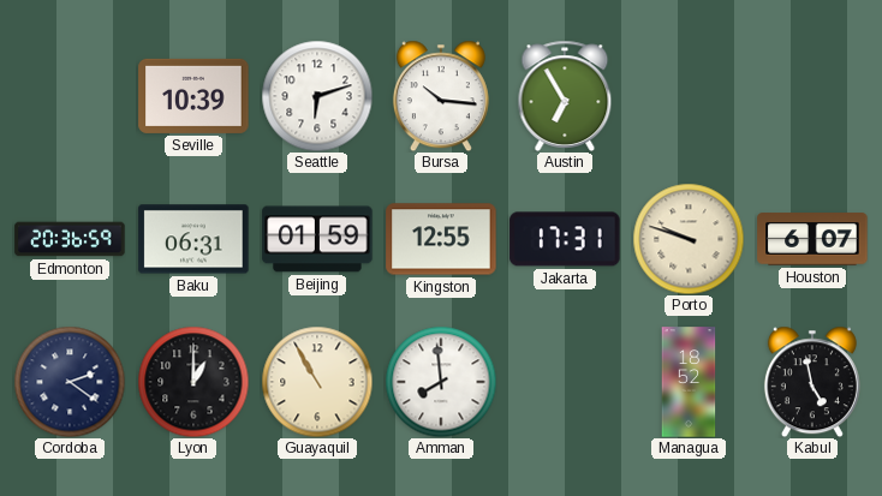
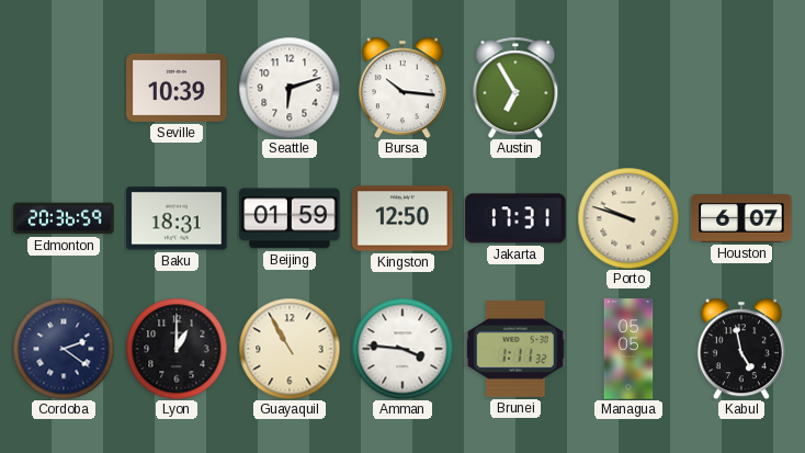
Baku: 06:31 -> 18:31 (177, 218)
Kingston: 12:55 -> 12:50 (402, 218)
Amman: 7:59 -> 3:46 (402, 349)
Brunei: none -> 1:11 (515, 349)
Managua: 18:52 -> 05:05 (628, 349)
